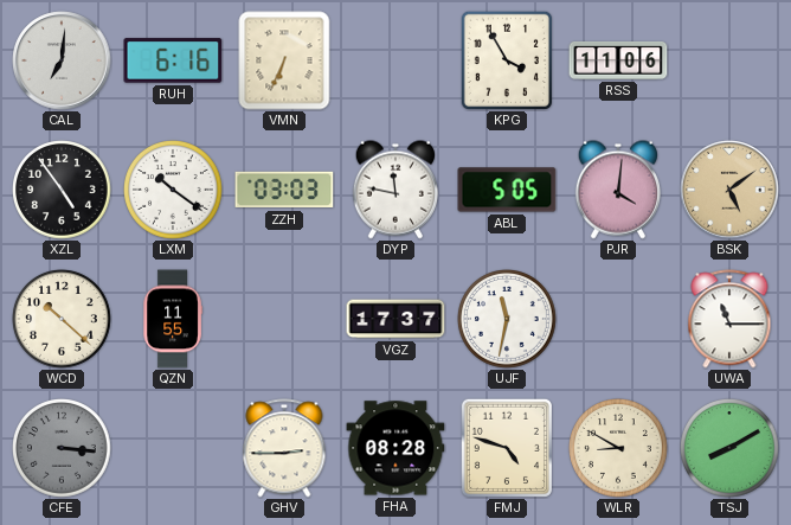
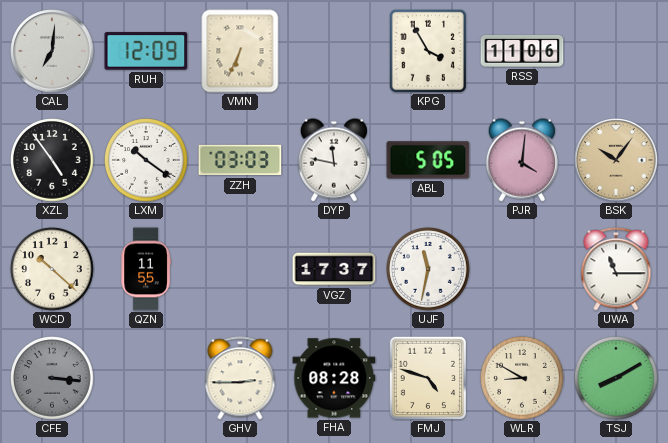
RUH: 6:16 -> 12:09 (146, 51)
BSK: 5:09 -> 10:06 (616, 160)
